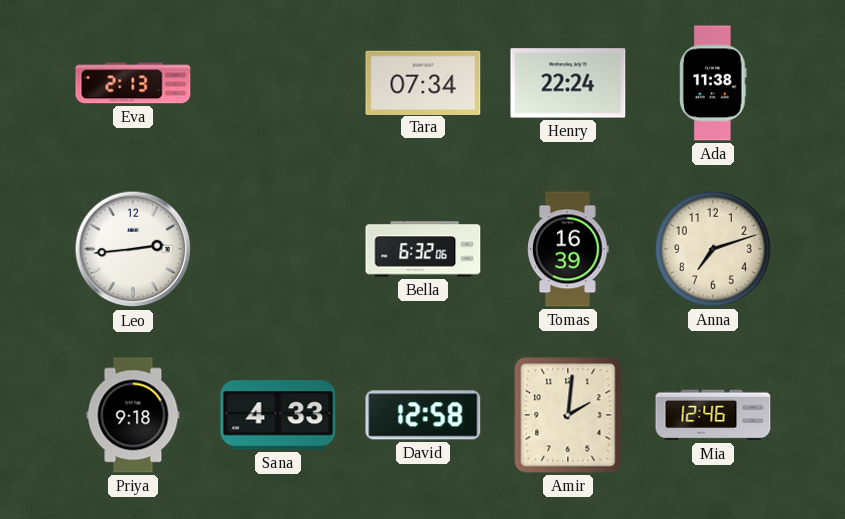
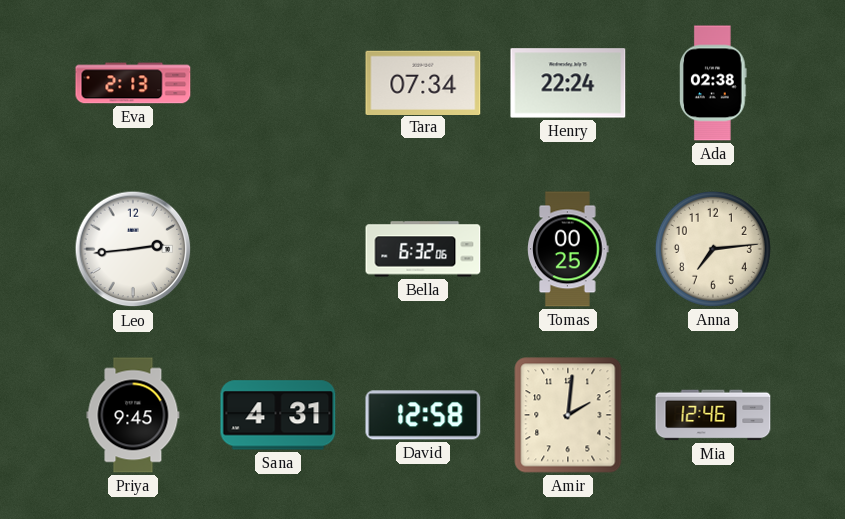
Ada: 11:38 -> 02:38 (714, 83)
Tomas: 16:39 -> 00:25 (568, 249)
Anna: 7:12 -> 7:14 (713, 249)
Priya: 9:18 -> 9:45 (133, 415)
Sana: 4:33 -> 4:31 (278, 415)
